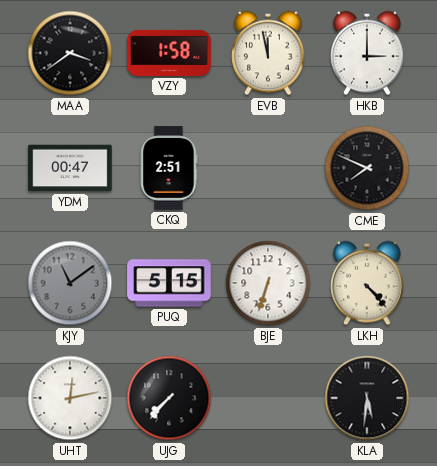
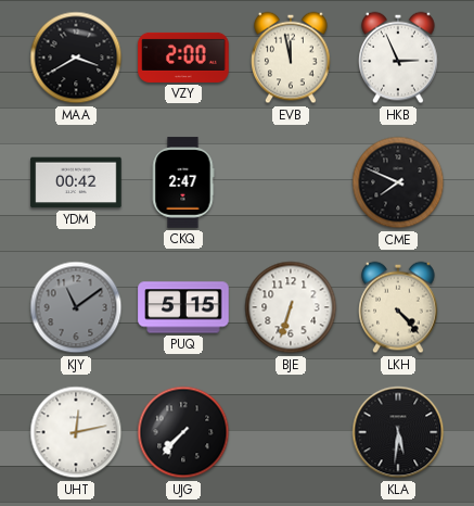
MAA: 3:39 -> 3:40 (76, 58)
VZY: 1:58 -> 2:00 (183, 58)
HKB: 3:00 -> 2:56 (398, 58)
YDM: 00:47 -> 00:42 (76, 182)
CKQ: 2:51 -> 2:47 (183, 182)
